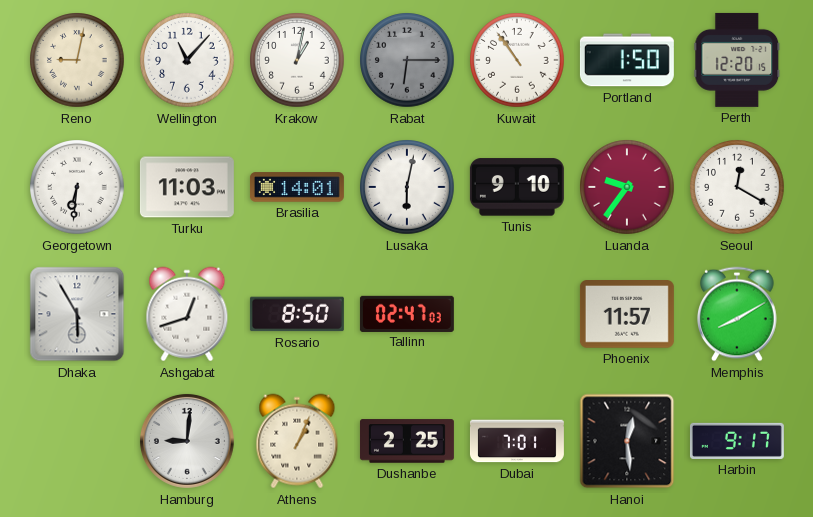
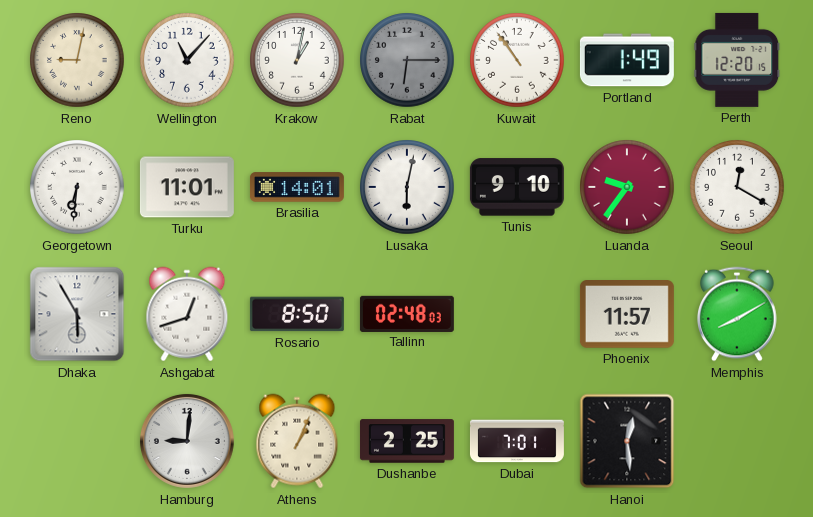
Portland: 1:50 -> 1:49 (627, 60)
Turku: 11:03 -> 11:01 (187, 187)
Tallinn: 02:47 -> 02:48 (407, 313)
Harbin: 9:17 -> none (737, 441)
